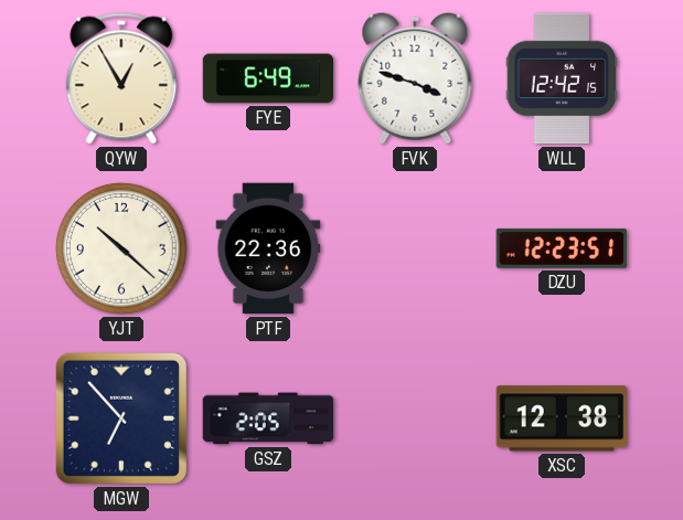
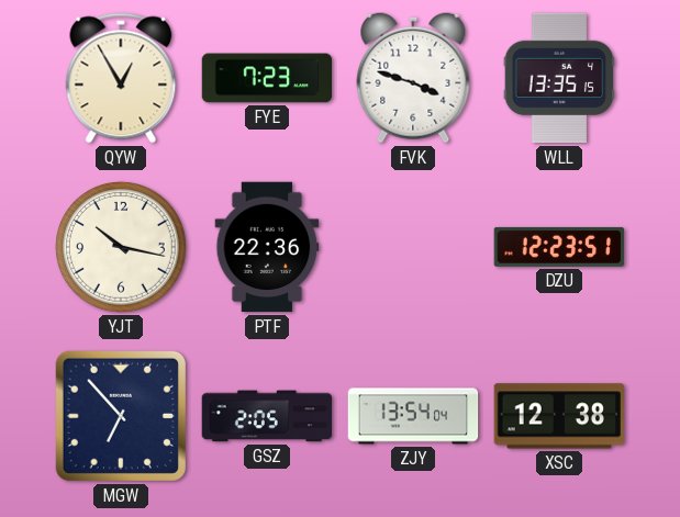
FYE: 6:49 -> 7:23 (267, 78)
WLL: 12:42 -> 13:35 (559, 78)
YJT: 10:22 -> 10:17 (121, 247)
ZJY: none -> 13:54 (413, 416)
